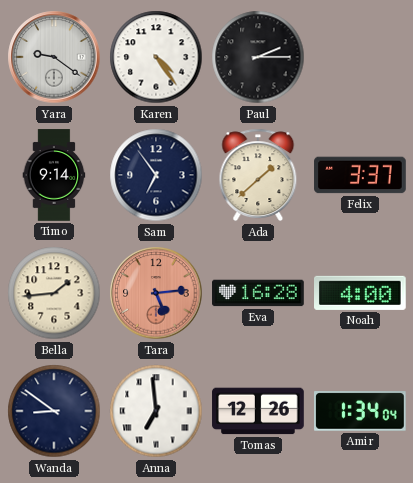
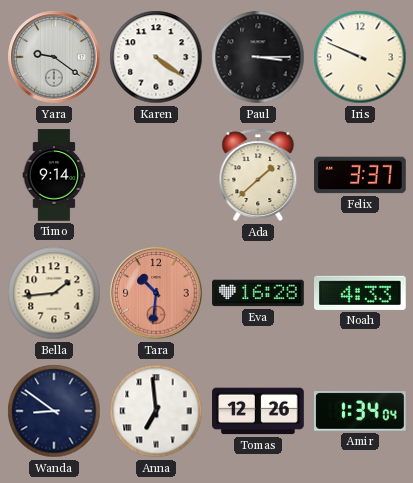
Karen: 4:24 -> 4:21 (156, 57)
Paul: 2:15 -> 3:15 (258, 57)
Iris: none -> 9:49 (360, 57)
Sam: 6:54 -> none (156, 175)
Tara: 5:14 -> 10:31 (156, 293)
Noah: 4:00 -> 4:33 (361, 293)
